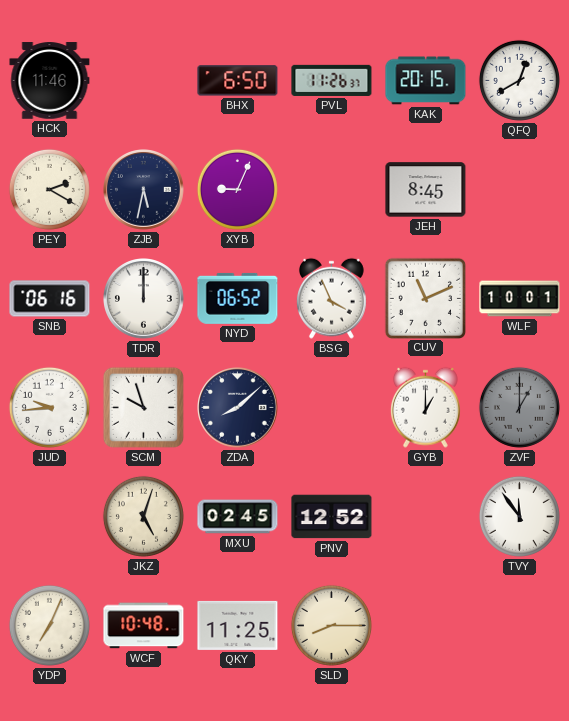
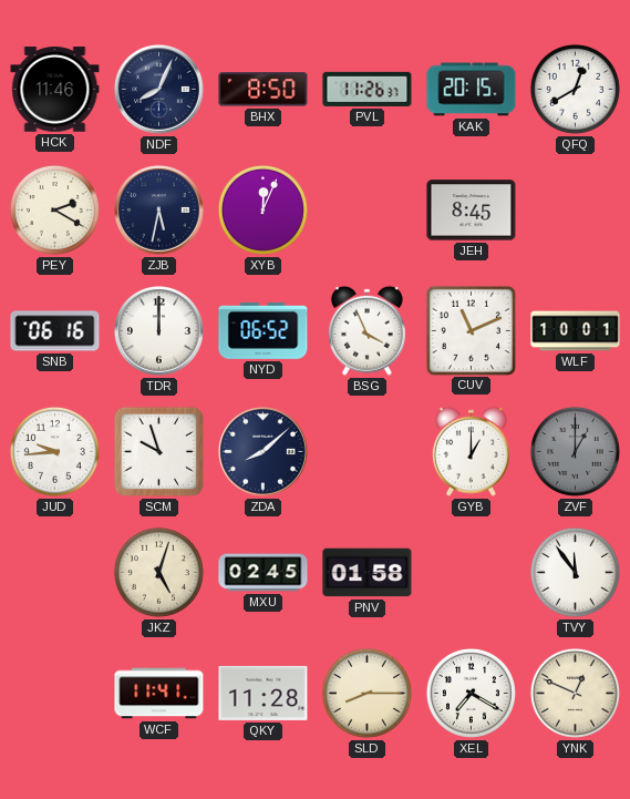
NDF: none -> 8:04 (159, 90)
BHX: 6:50 -> 8:50 (264, 90)
XYB: 9:04 -> 12:04 (262, 209)
PNV: 12:52 -> 01:58 (368, 573)
YDP: 7:04 -> none (49, 625)
WCF: 10:48 -> 11:41 (159, 694)
QKY: 11:25 -> 11:28 (264, 693)
XEL: none -> 7:20 (471, 693)
YNK: none -> 12:49 (575, 693)
